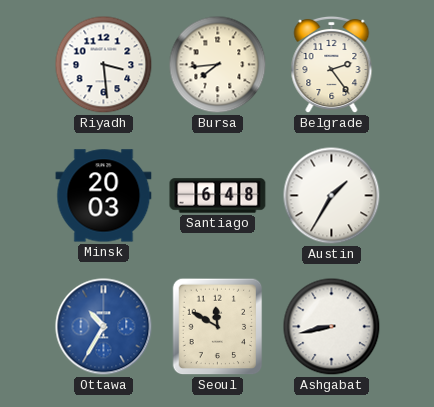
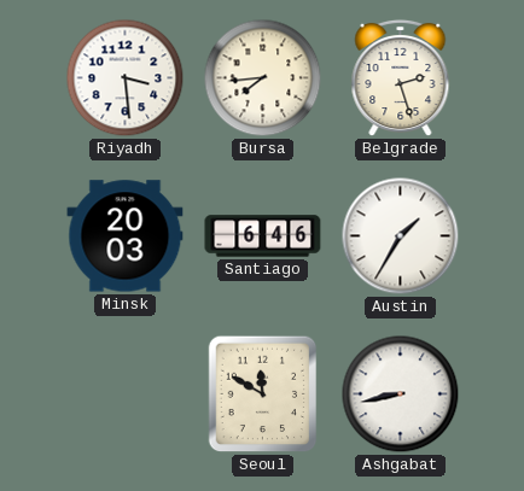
Belgrade: 2:24 -> 2:27 (401, 78)
Santiago: 6:48 -> 6:46 (263, 236)
Ottawa: 10:35 -> none (104, 327)
